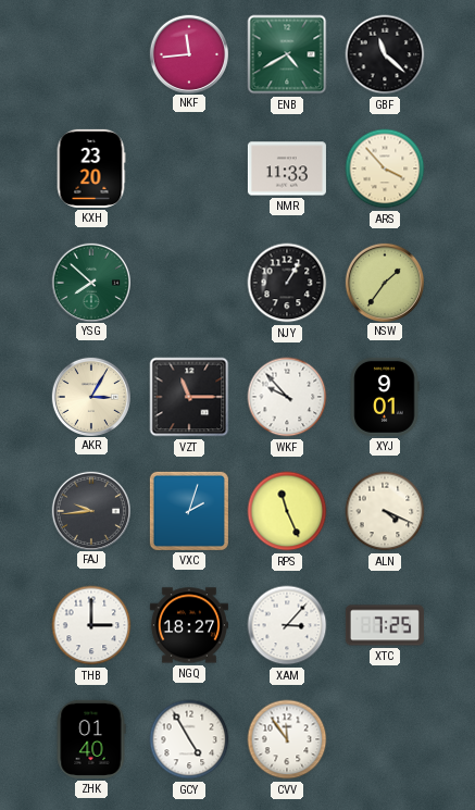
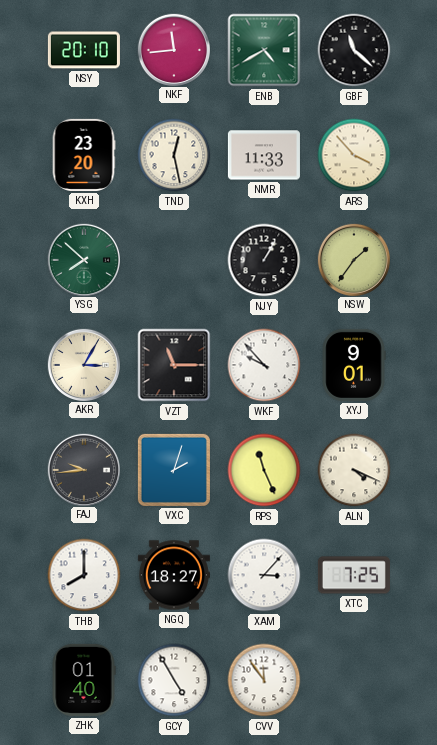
NSY: none -> 20:10 (84, 50)
TND: none -> 12:28 (174, 155)
THB: 3:00 -> 8:00 (84, 575)
